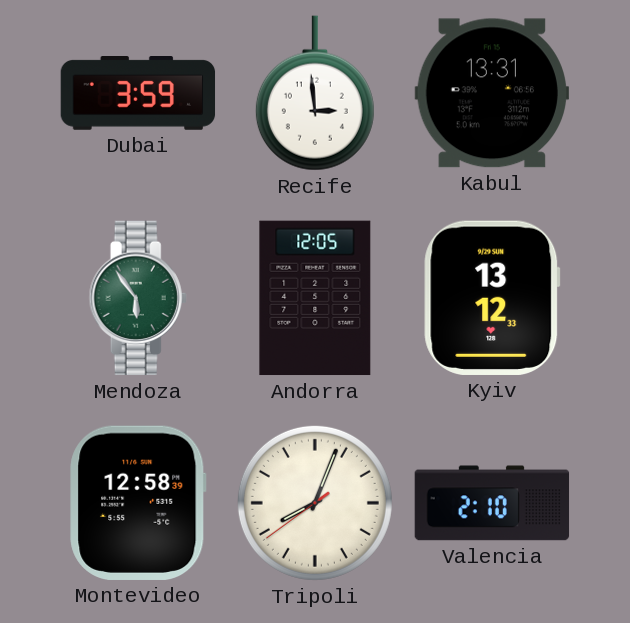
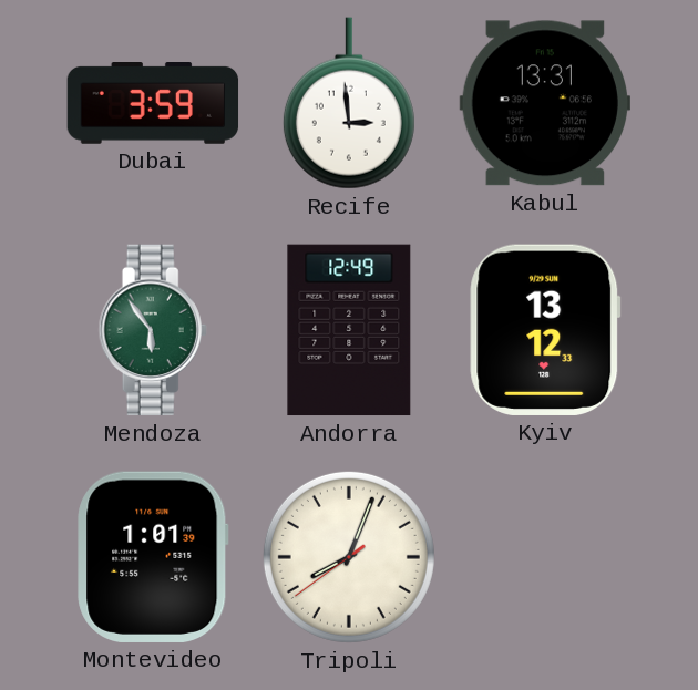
Andorra: 12:05 -> 12:49 (349, 330)
Montevideo: 12:58 -> 1:01 (153, 557)
Valencia: 2:10 -> none (492, 503)
